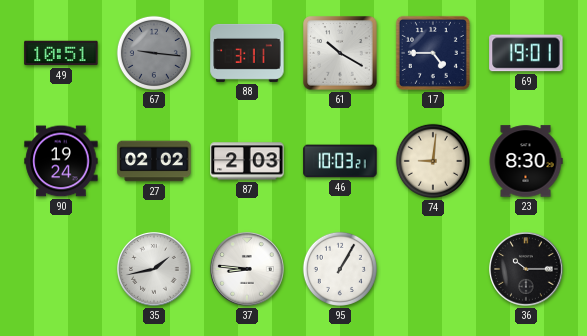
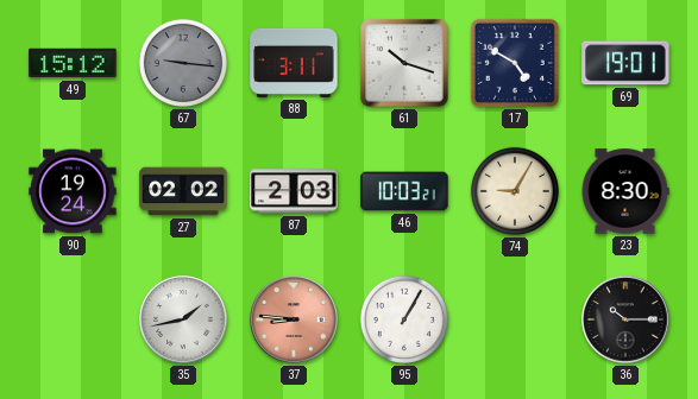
49: 10:51 -> 15:12 (73, 63)
61: 10:20 -> 10:18 (404, 63)
17: 4:45 -> 4:50 (515, 63)
74: 9:01 -> 9:05 (515, 191)
37 dial: white -> salmon (294, 319)
